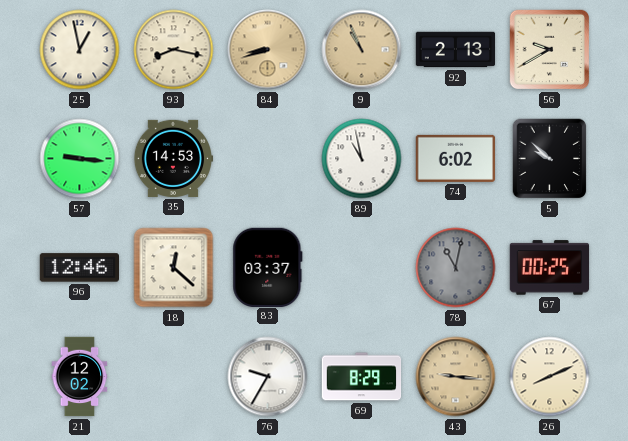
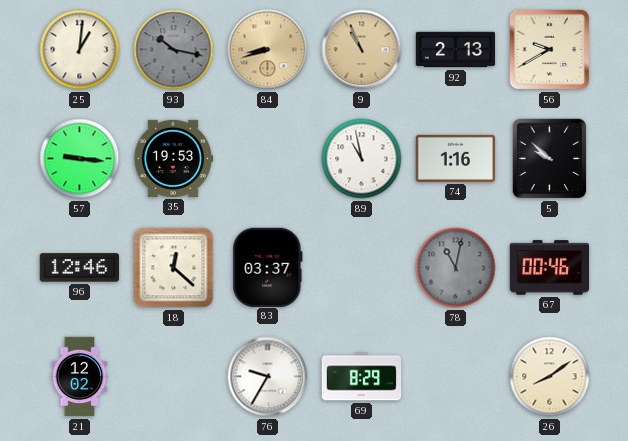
25: 12:58 -> 1:01 (80, 50)
93: 8:17 -> 10:17 (174, 50)
93 dial: cream -> grey (174, 50)
35: 14:53 -> 19:53 (173, 158)
74: 6:02 -> 1:16 (456, 158)
67: 00:25 -> 00:46 (550, 268)
43: 9:16 -> none (456, 377)
26: 8:11 -> 8:09 (550, 377)
